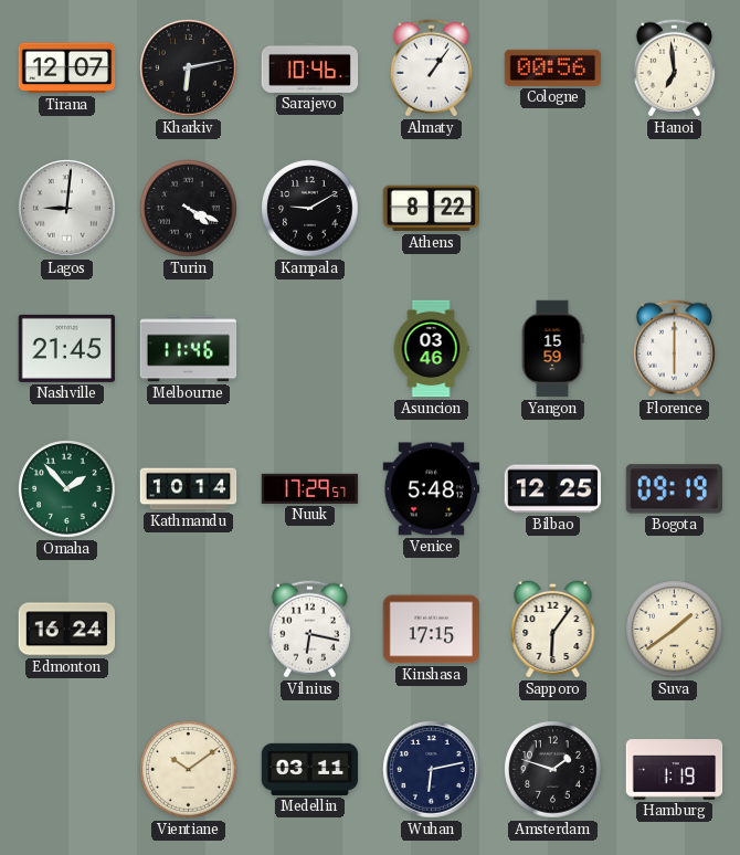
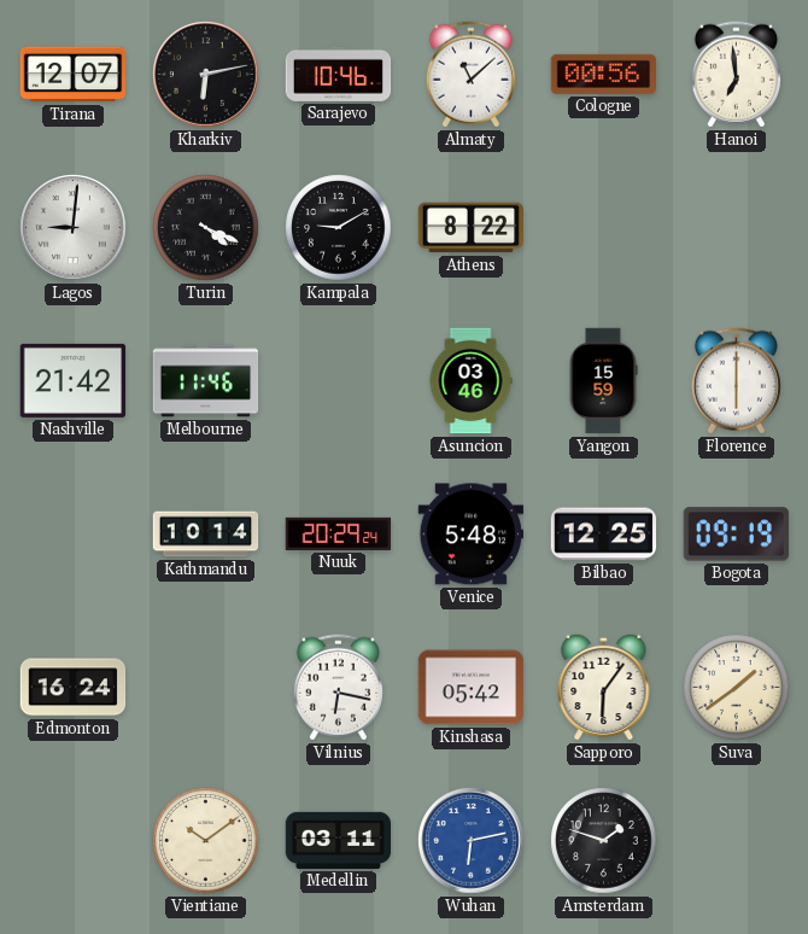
Almaty: 1:06 -> 11:08 (470, 75)
Nashville: 21:45 -> 21:42 (74, 380)
Omaha: 1:53 -> none (67, 489)
Nuuk: 17:29 -> 20:29 (339, 533)
Kinshasa: 17:15 -> 05:42 (472, 688)
Wuhan dial: navy -> blue (472, 841)
Hamburg: 1:19 -> none (675, 770)
